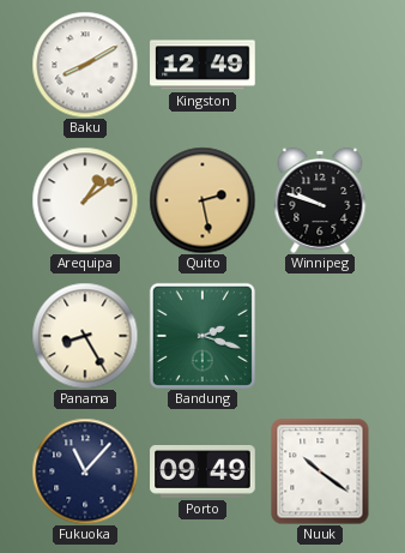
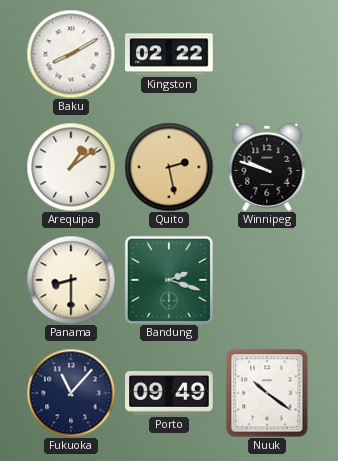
Kingston: 12:49 -> 02:22 (169, 54)
Panama: 8:25 -> 8:30 (71, 280)
